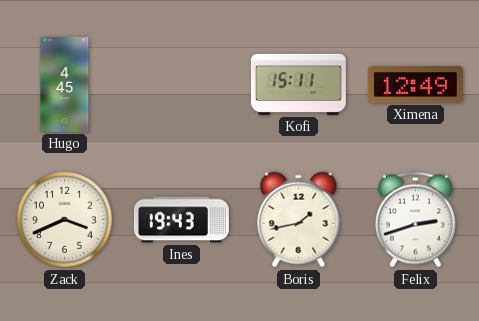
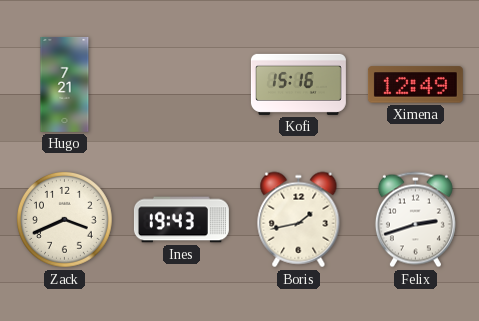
Hugo: 4:45 -> 7:21 (65, 84)
Kofi: 15:11 -> 15:16 (298, 84)
